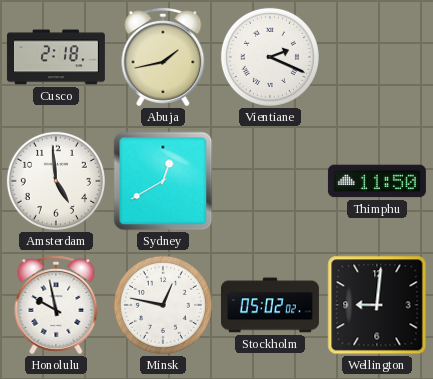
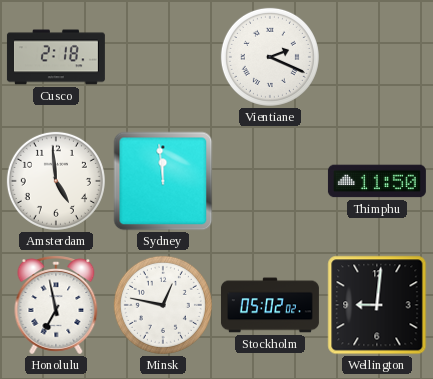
Abuja: 1:43 -> none (163, 57)
Sydney: 12:40 -> 11:59 (163, 181)
Honolulu: 9:58 -> 6:58 (56, 305)
